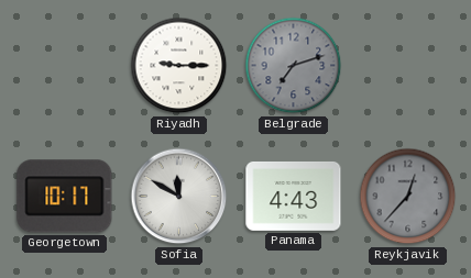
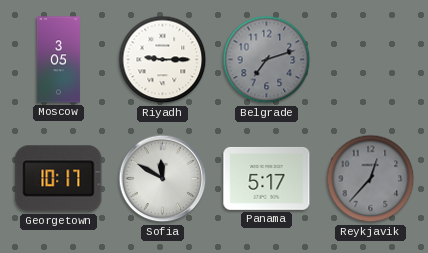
Moscow: none -> 3:05 (58, 60)
Panama: 4:43 -> 5:17 (267, 178)
